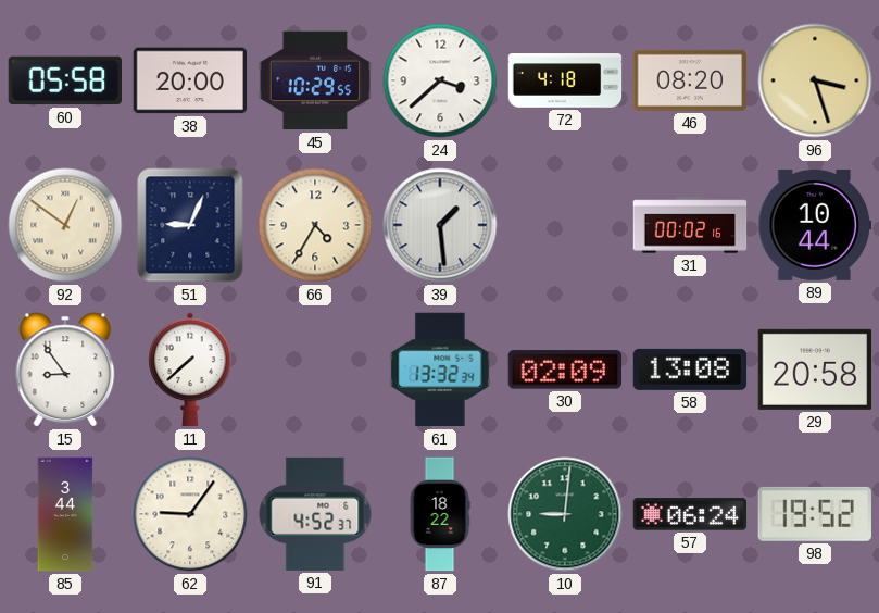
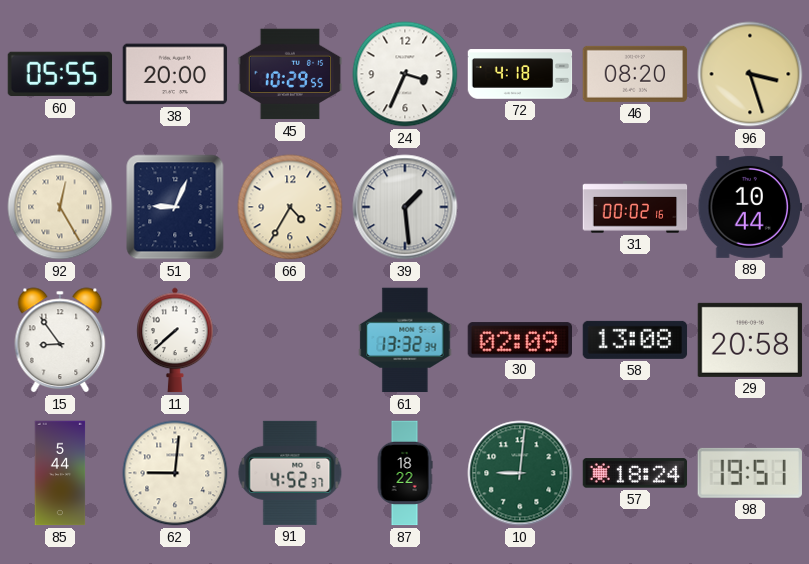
60: 05:58 -> 05:55 (60, 74)
24: 3:38 -> 3:34 (405, 74)
92: 12:51 -> 12:25 (60, 207)
85: 3:44 -> 5:44 (60, 473)
62: 9:06 -> 9:01 (175, 473)
57: 06:24 -> 18:24 (635, 473)
98: 19:52 -> 19:51 (750, 473)
